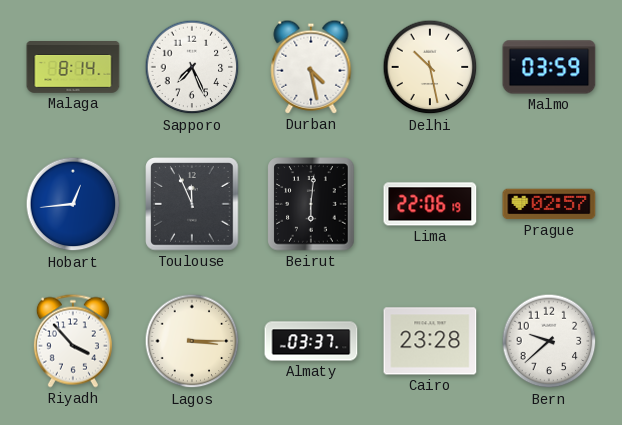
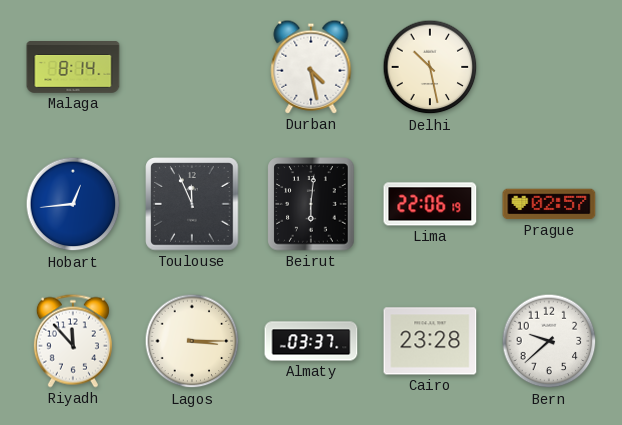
Sapporo: 7:26 -> none (192, 67)
Malmo: 03:59 -> none (549, 67)
Riyadh: 3:53 -> 11:53 (73, 341)
